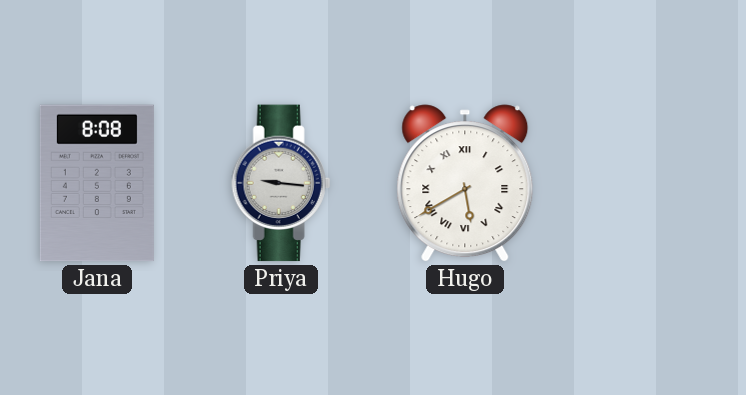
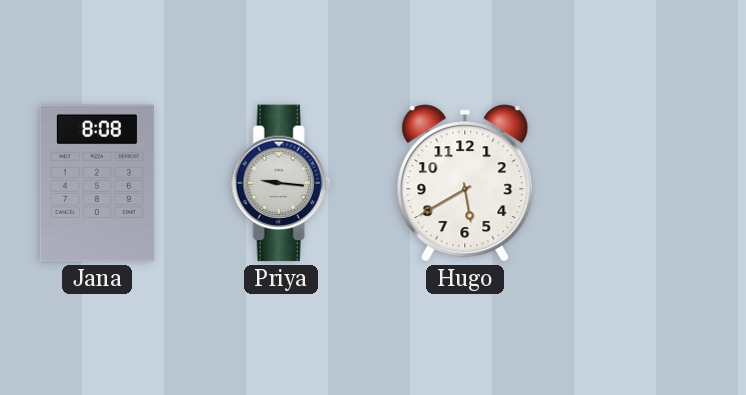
Hugo numerals: Roman -> Arabic (465, 183)
